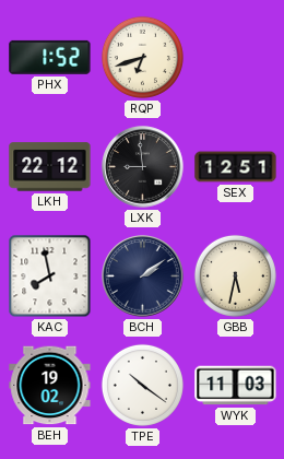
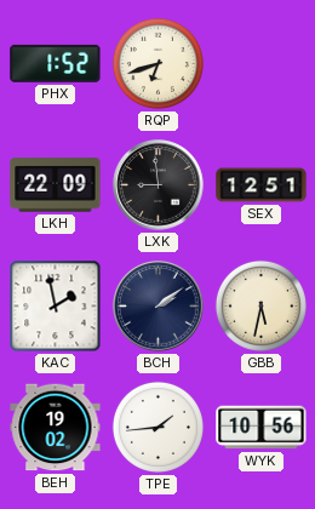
LKH: 22:12 -> 22:09 (56, 185)
KAC: 7:58 -> 1:58 (56, 307)
TPE: 10:21 -> 1:44 (157, 427)
WYK: 11:03 -> 10:56 (262, 428)
